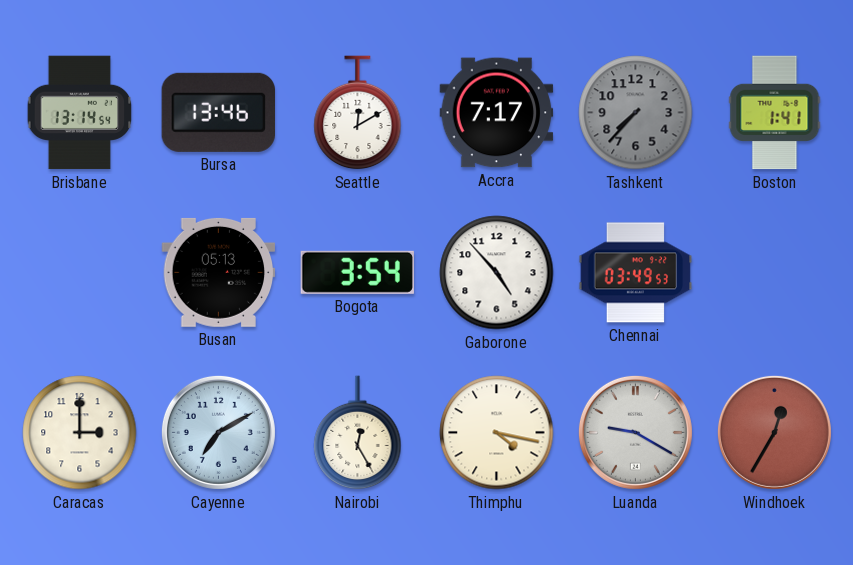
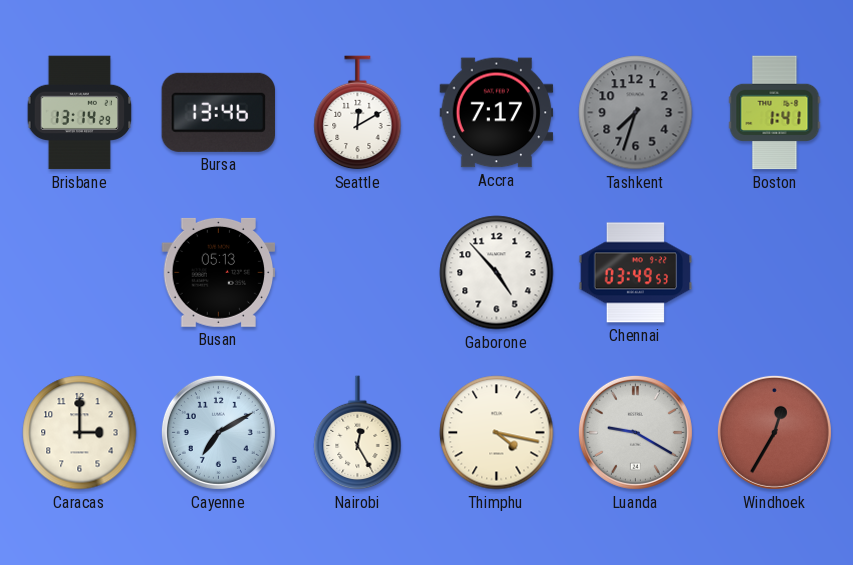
Brisbane: 13:14:54 -> 13:14:29 (80, 113)
Tashkent: 7:37 -> 7:33 (636, 113)
Bogota: 3:54 -> none (357, 272)
